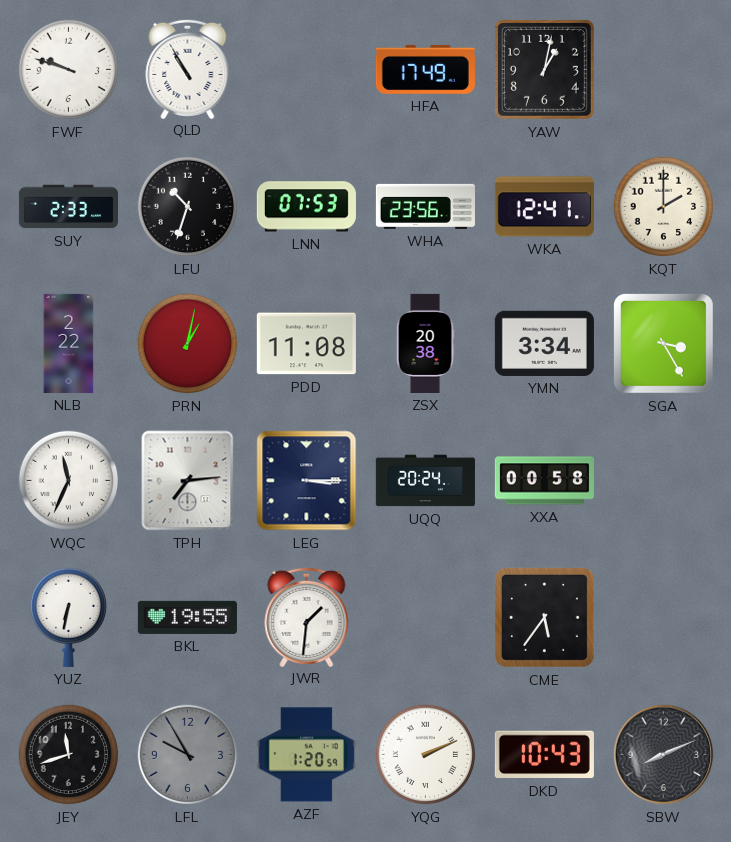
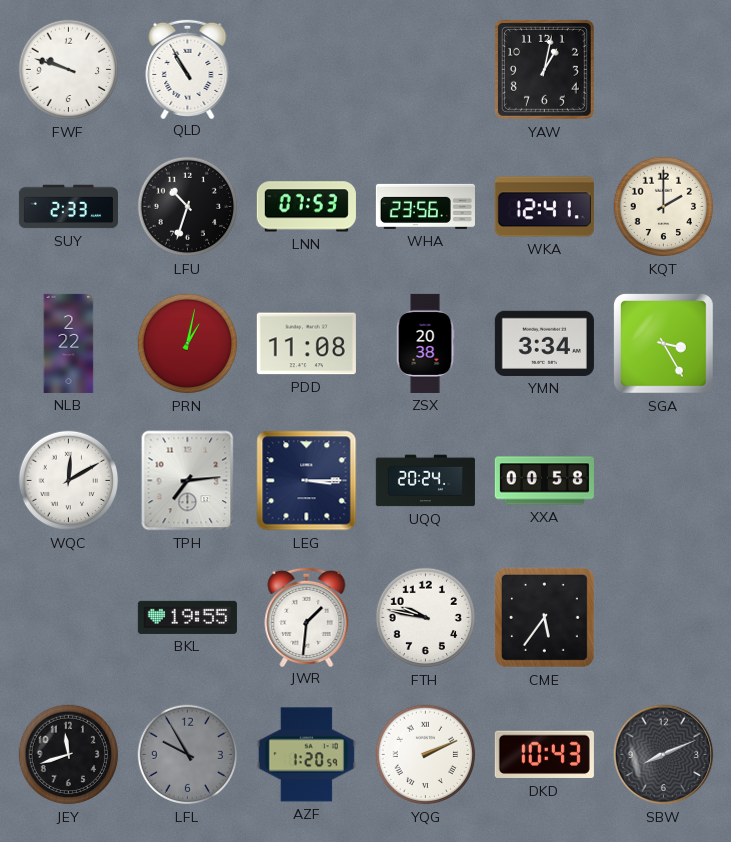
HFA: 17:49 -> none (425, 69)
WQC: 11:34 -> 12:10 (69, 481)
YUZ: 6:32 -> none (68, 617)
FTH: none -> 9:47 (426, 618)
